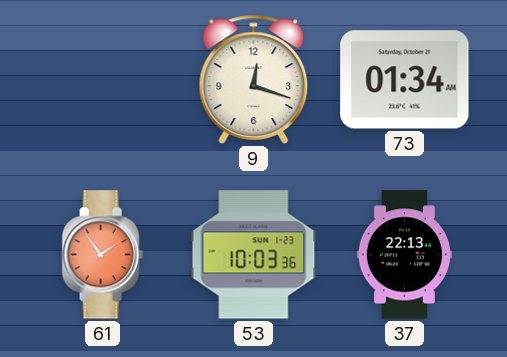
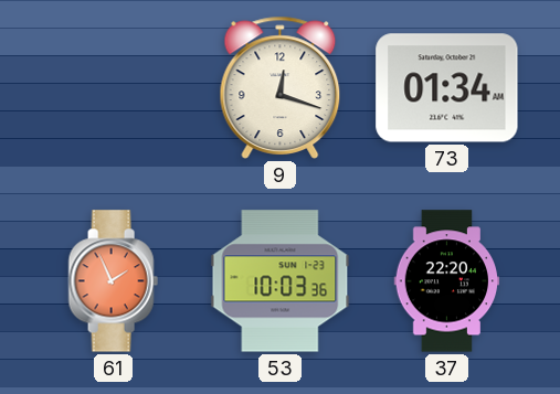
61: 1:54 -> 1:56 (113, 281)
37: 22:13 -> 22:20 (447, 281)
